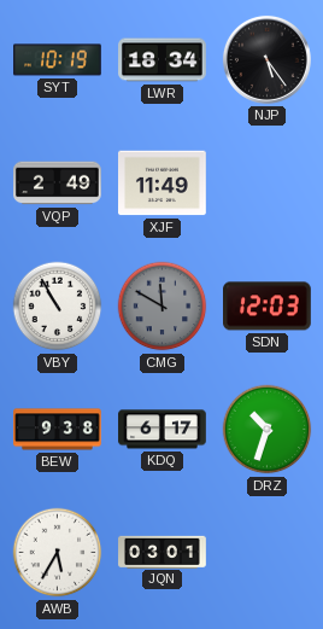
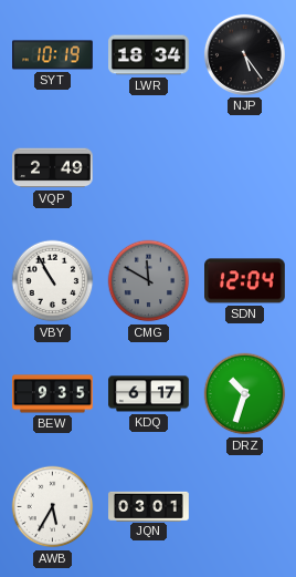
XJF: 11:49 -> none (163, 184)
SDN: 12:03 -> 12:04 (245, 281)
BEW: 9:38 -> 9:35 (53, 394)
